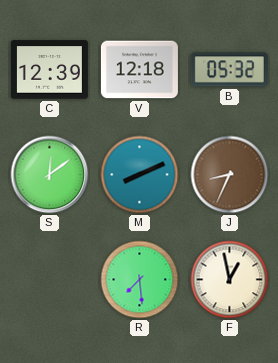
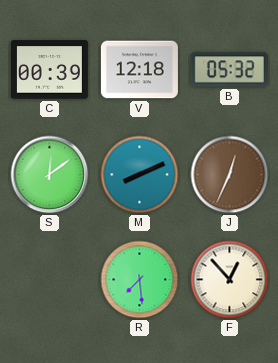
C: 12:39 -> 00:39 (49, 70)
J: 8:34 -> 12:34 (230, 175)
F: 12:58 -> 12:53 (230, 280)
